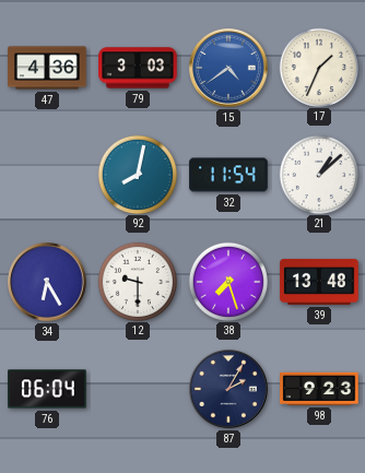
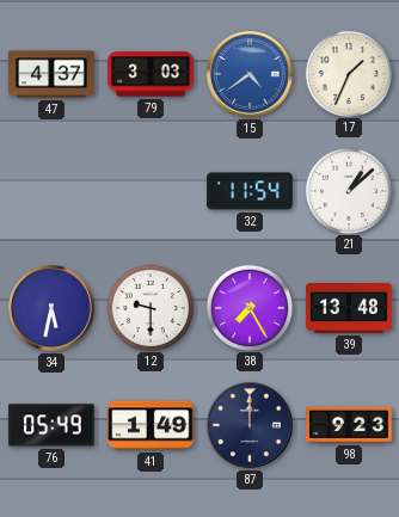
47: 4:36 -> 4:37 (51, 74)
92: 8:02 -> none (137, 174)
34: 6:25 -> 5:32 (51, 308)
38: 7:27 -> 7:25 (248, 307)
76: 06:04 -> 05:49 (51, 425)
41: none -> 1:49 (151, 425)
87: 2:05 -> 12:00 (250, 425)
